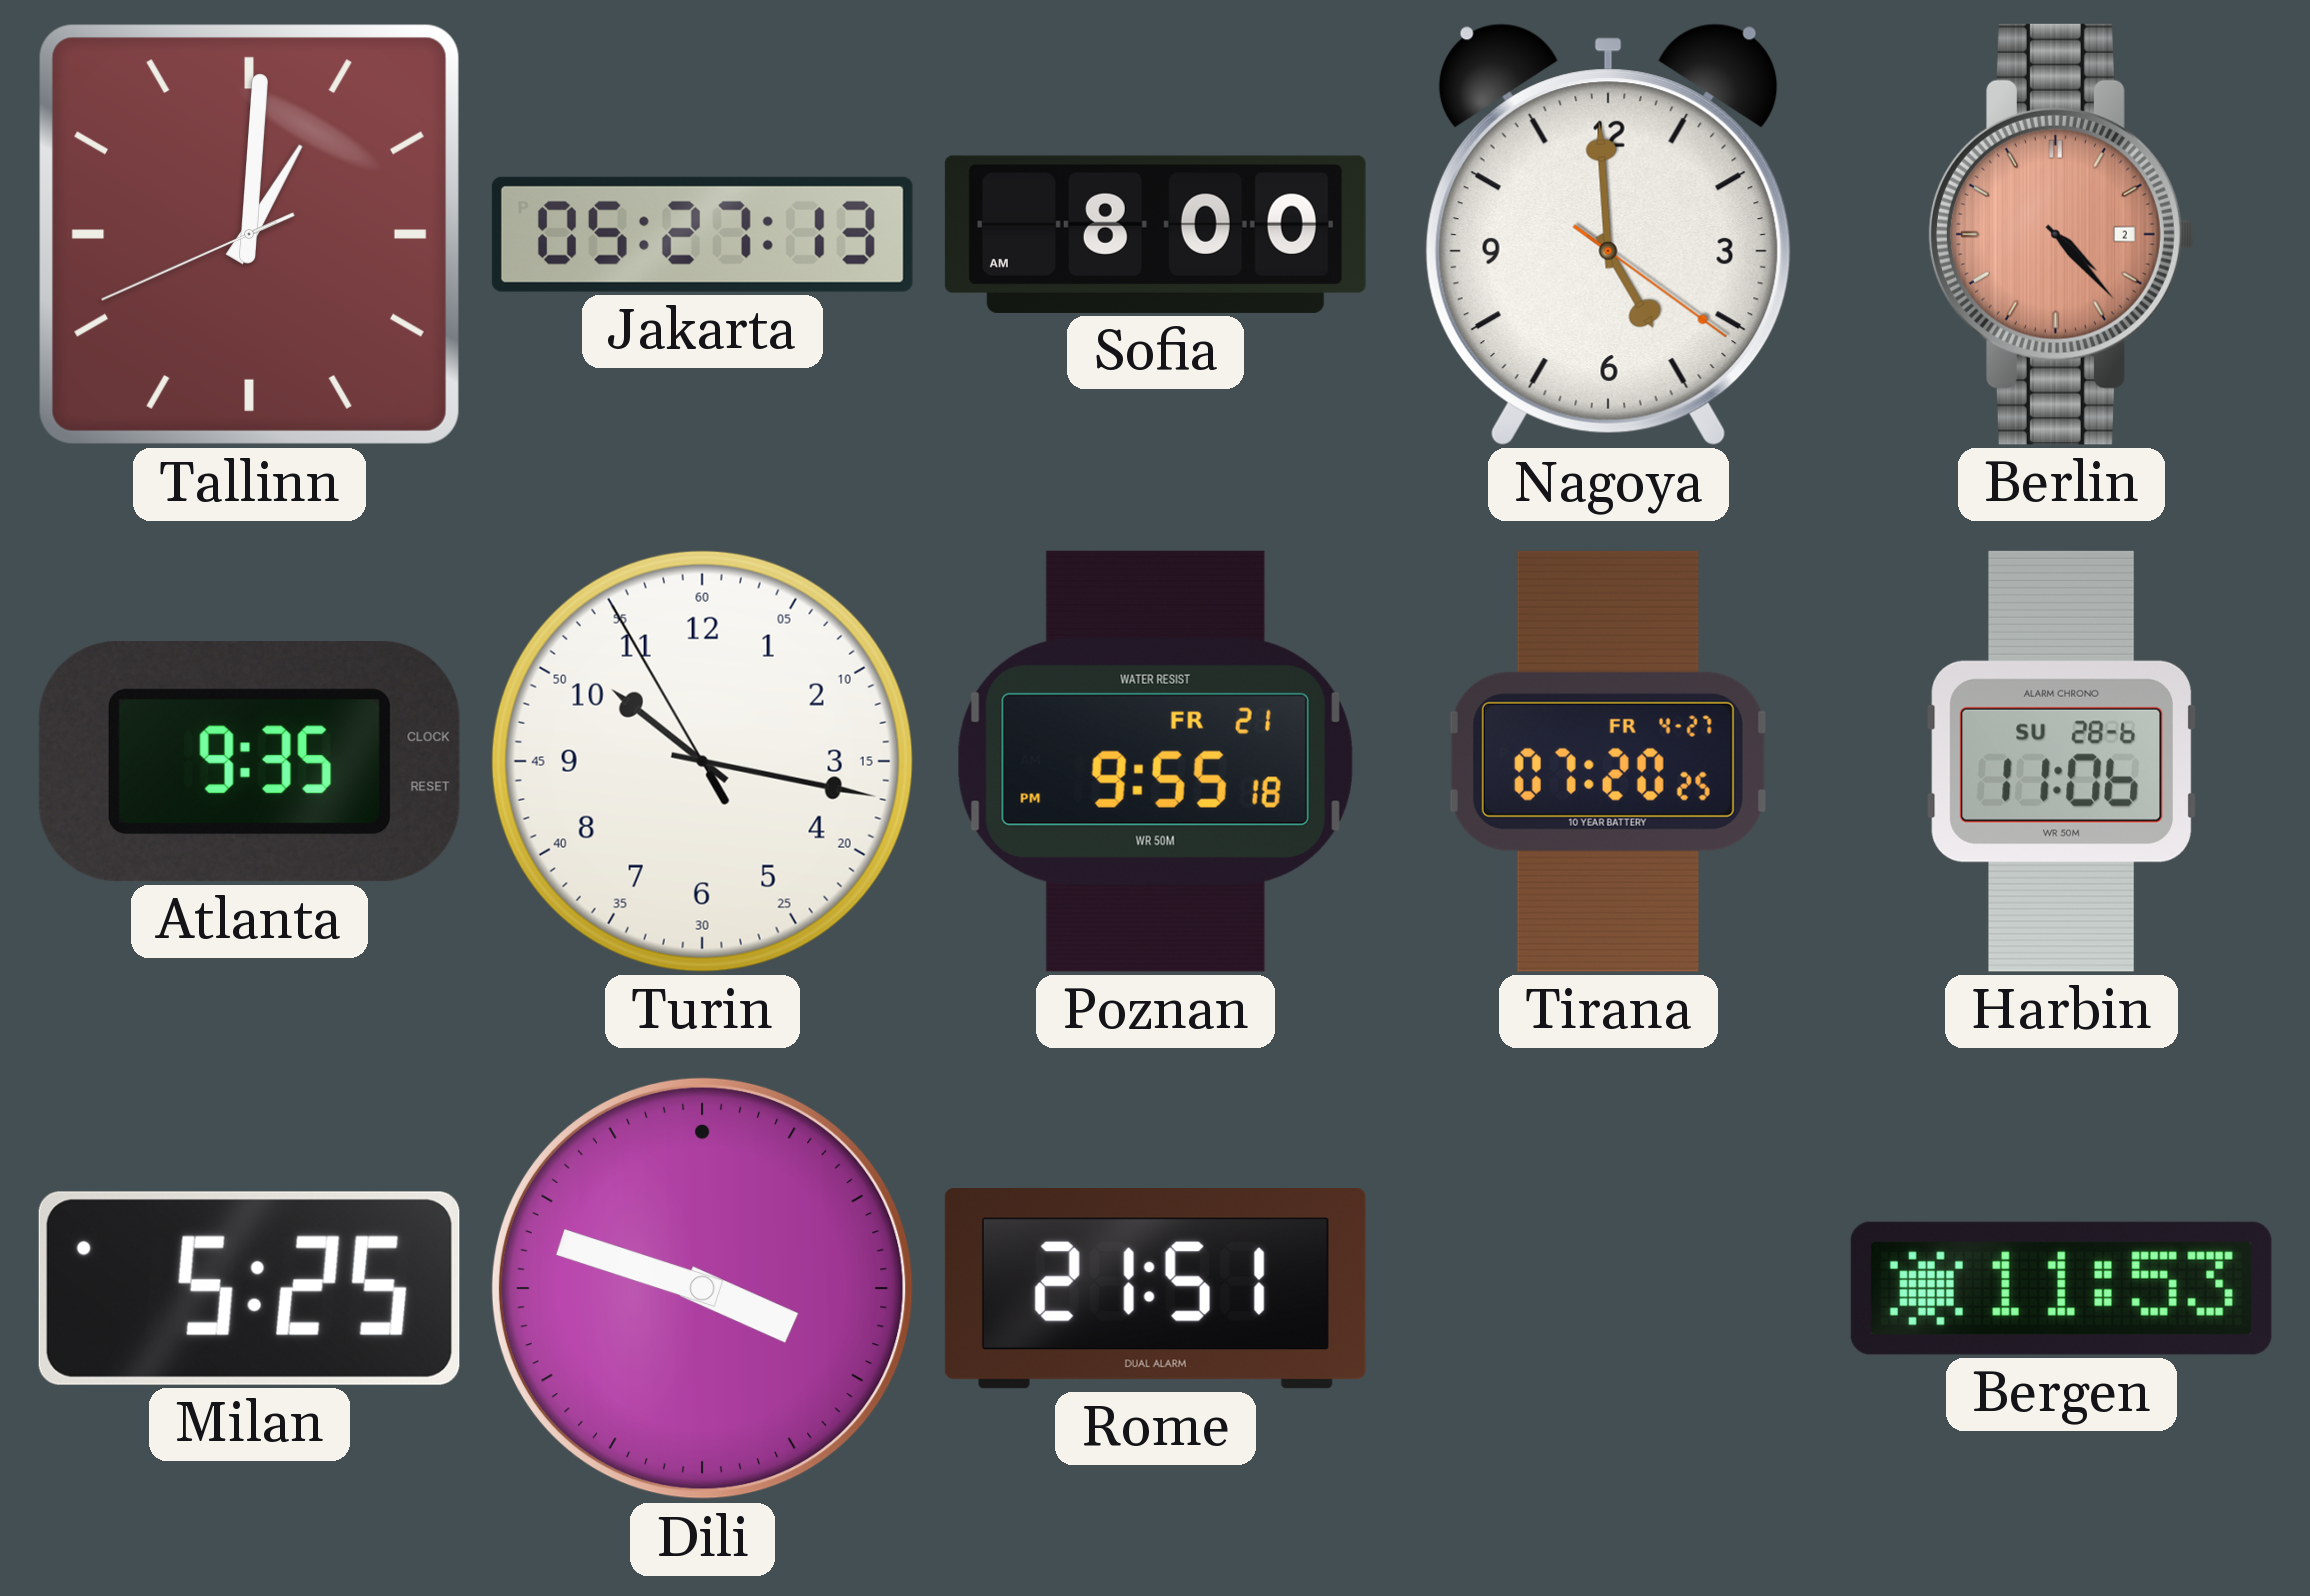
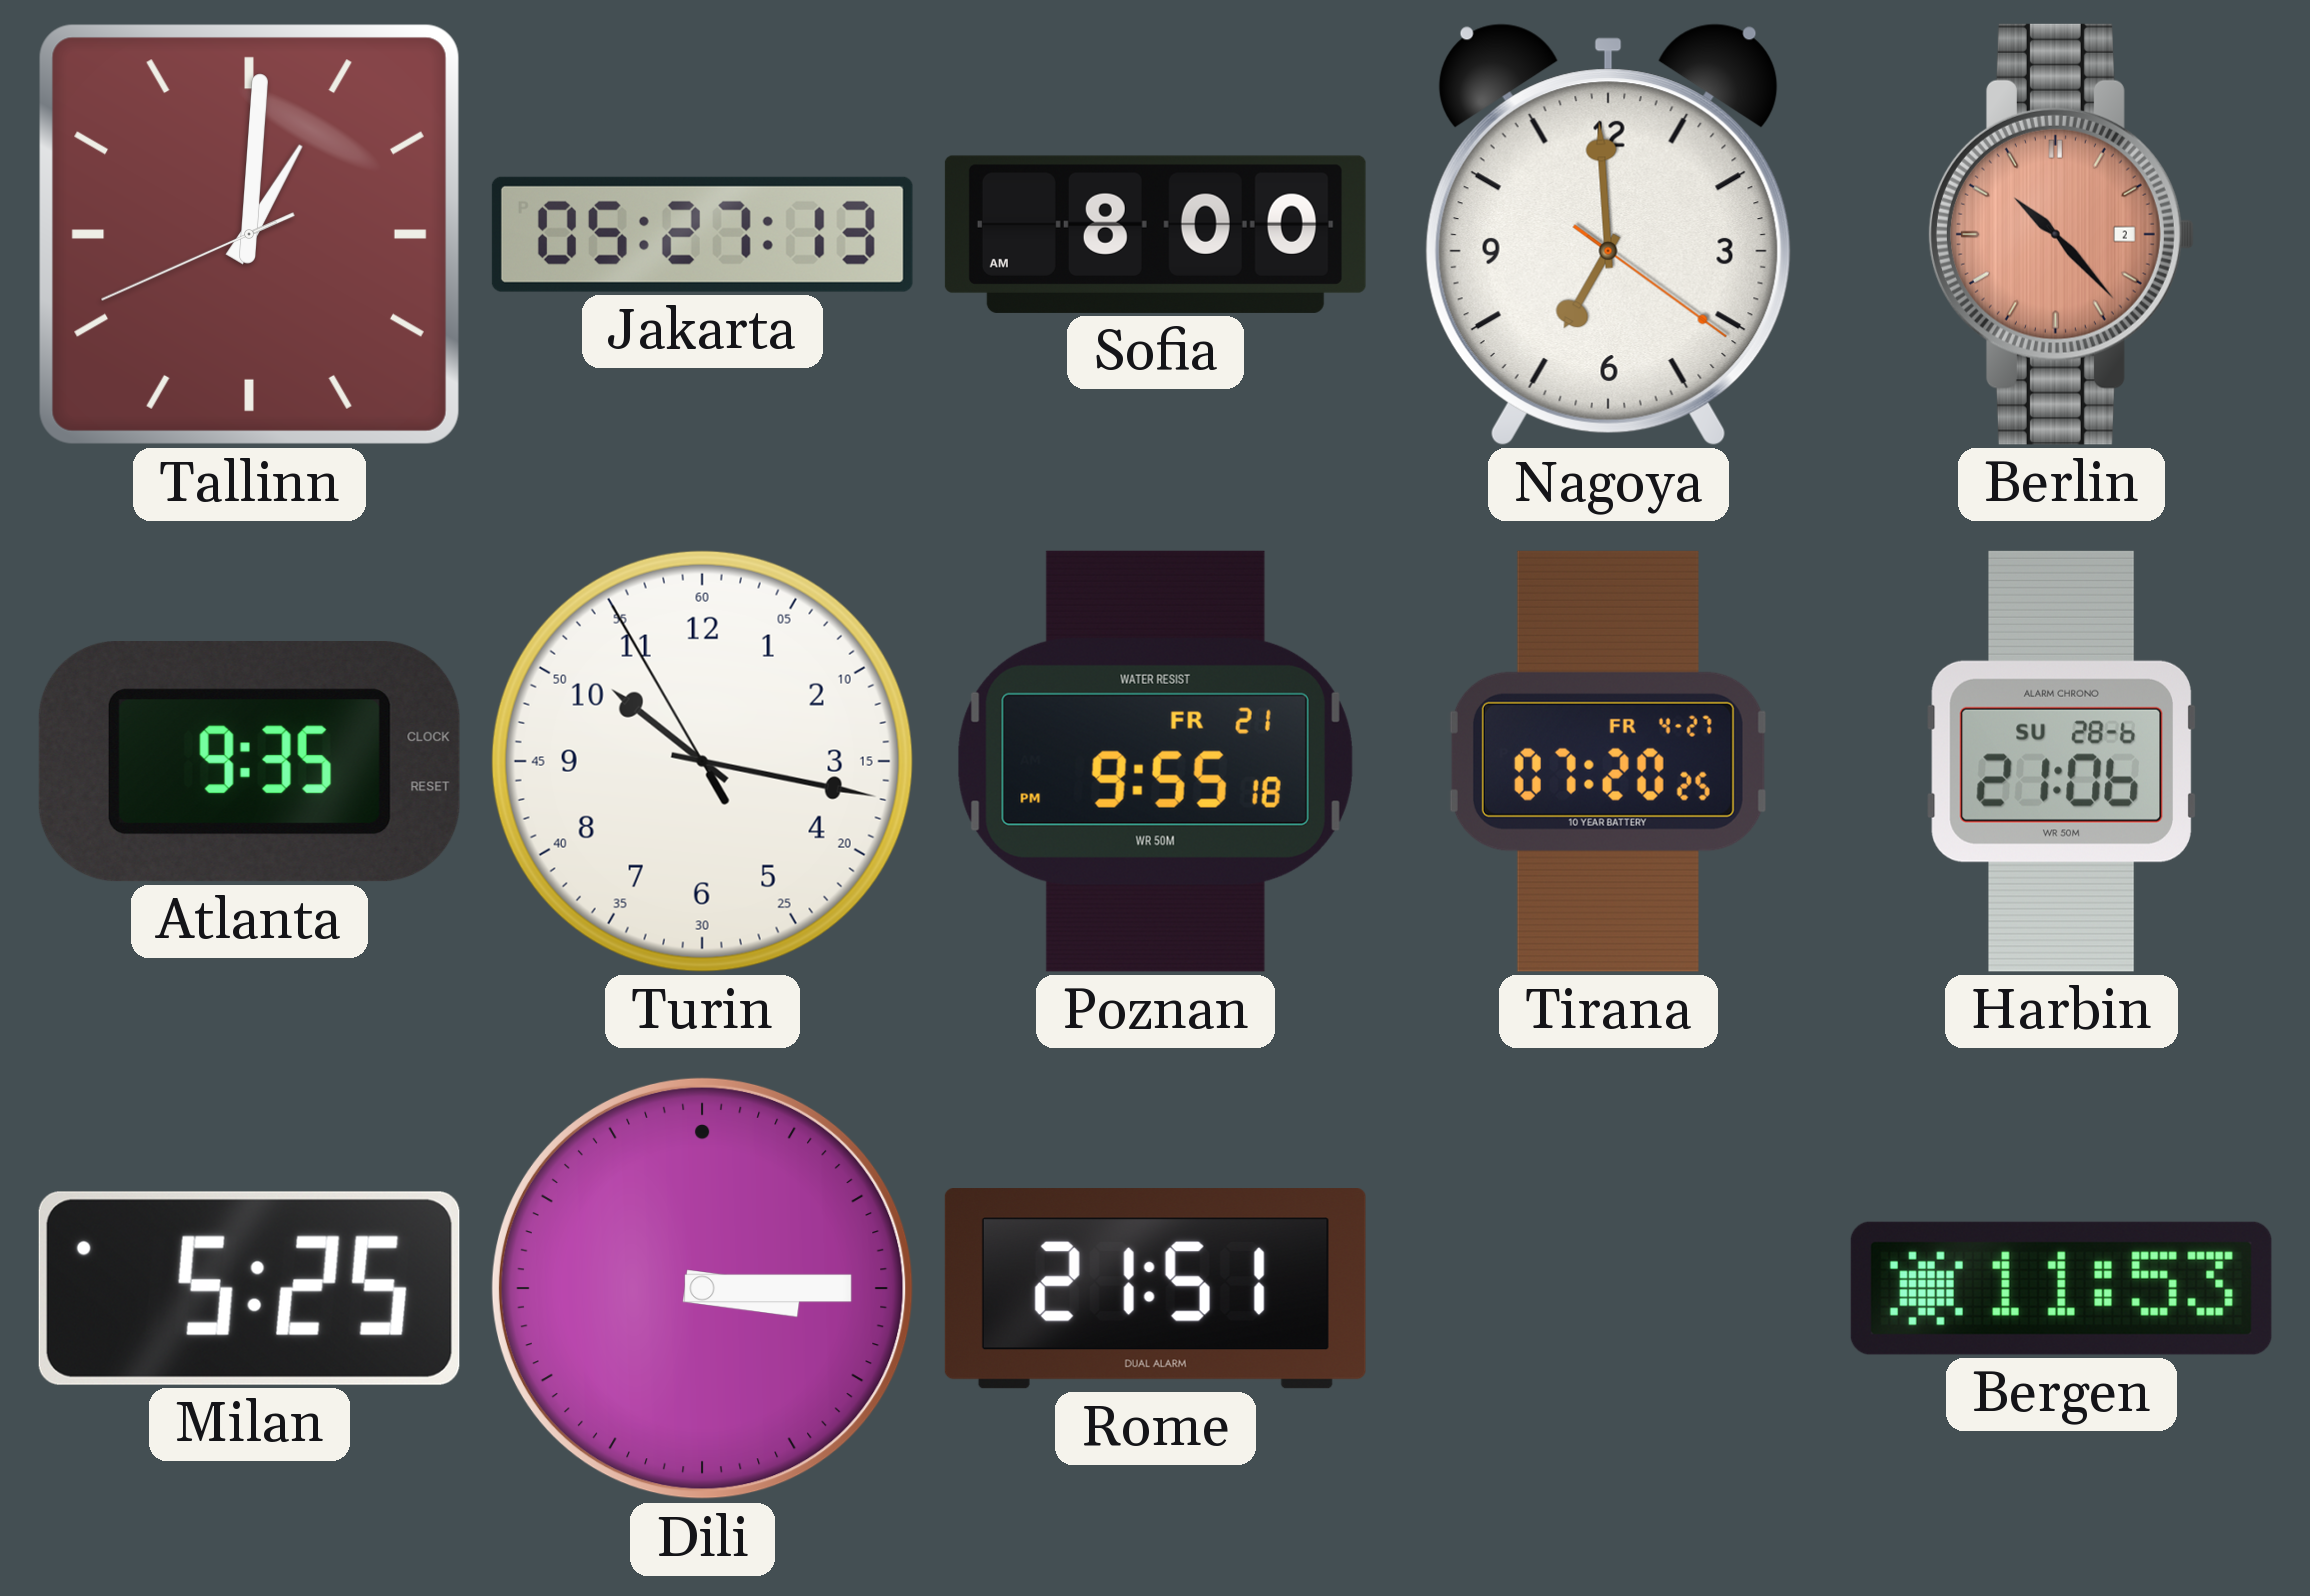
Nagoya: 4:59 -> 6:59 (1608, 234)
Berlin: 4:23 -> 10:23 (2061, 234)
Harbin: 11:06 -> 21:06 (2061, 761)
Dili: 3:48 -> 3:15 (702, 1288)
